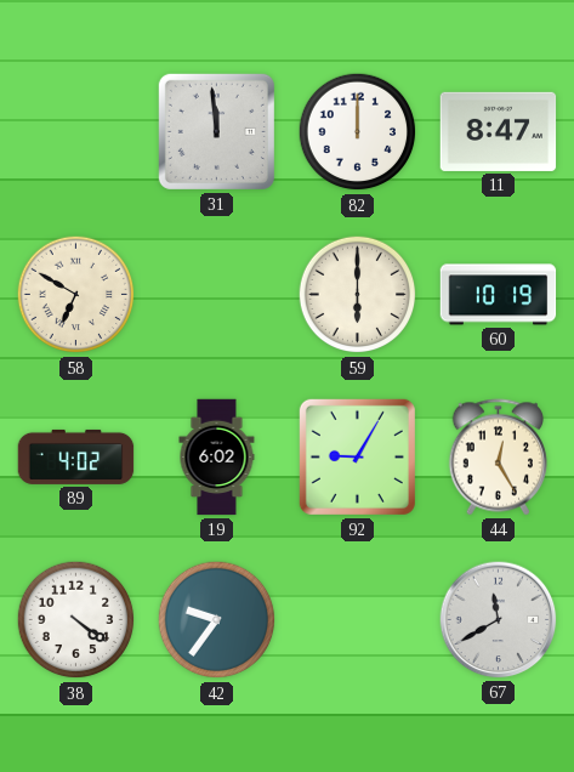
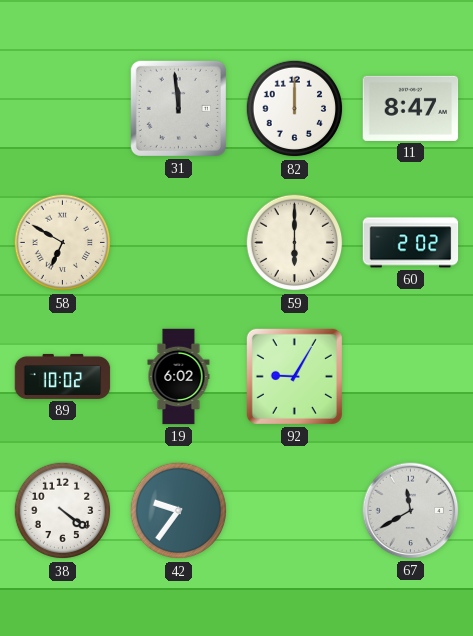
60: 10:19 -> 2:02 (411, 243)
89: 4:02 -> 10:02 (63, 376)
44: 12:25 -> none (499, 458)
